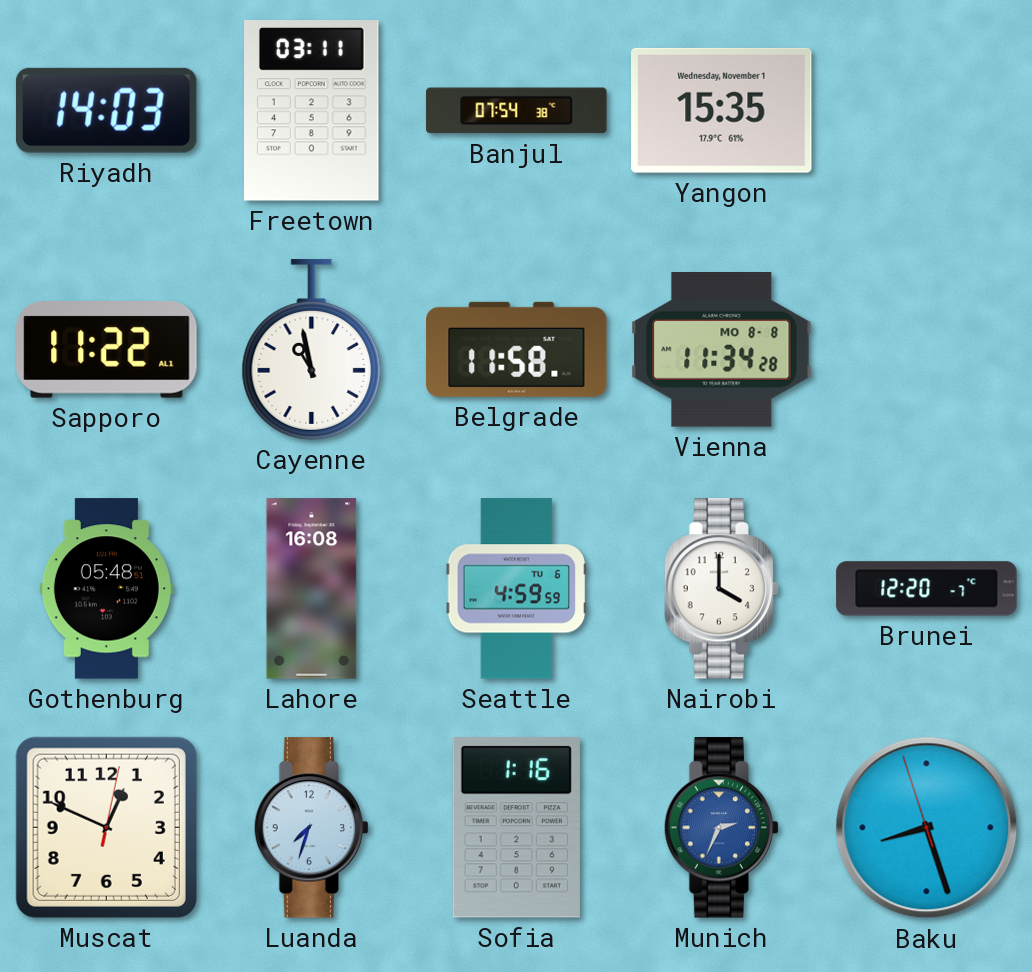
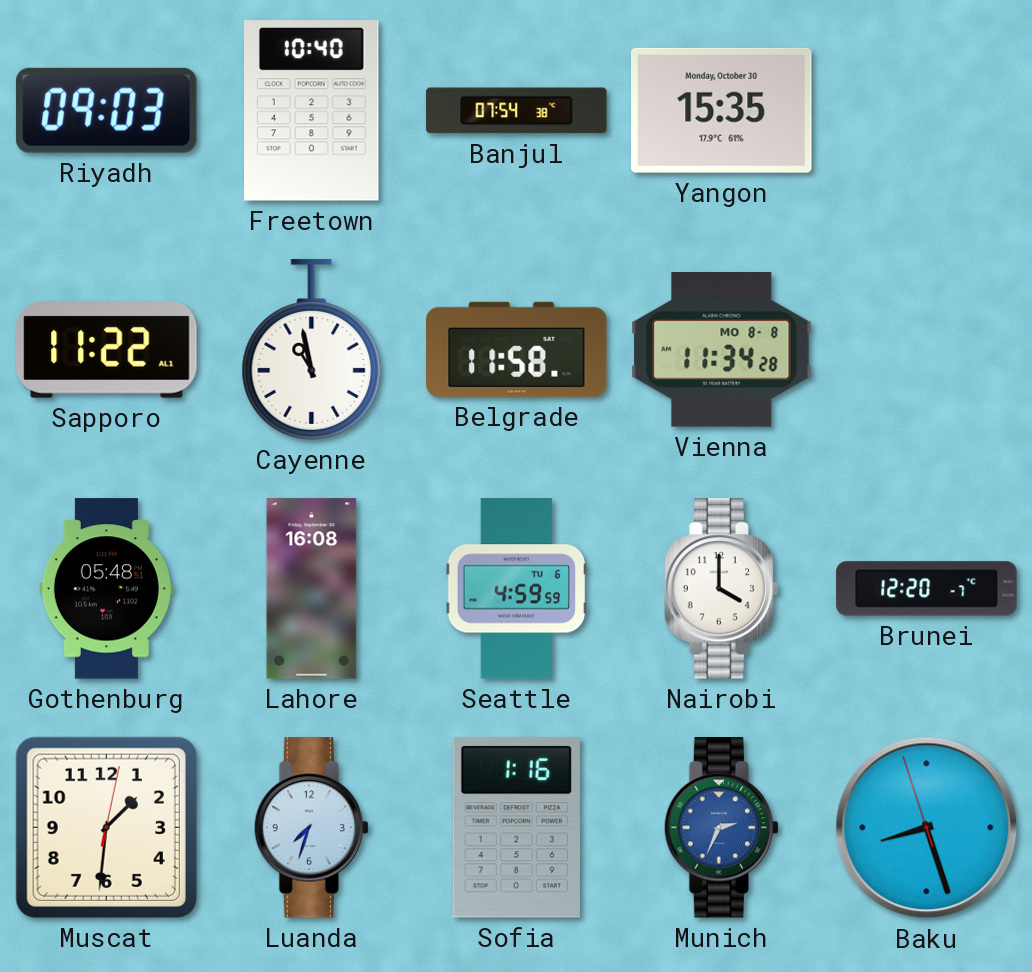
Riyadh: 14:03 -> 09:03 (106, 110)
Freetown: 03:11 -> 10:40 (312, 111)
Yangon date: Wednesday, November 1 -> Monday, October 30 (722, 110)
Muscat: 12:49 -> 1:31 (106, 827)
